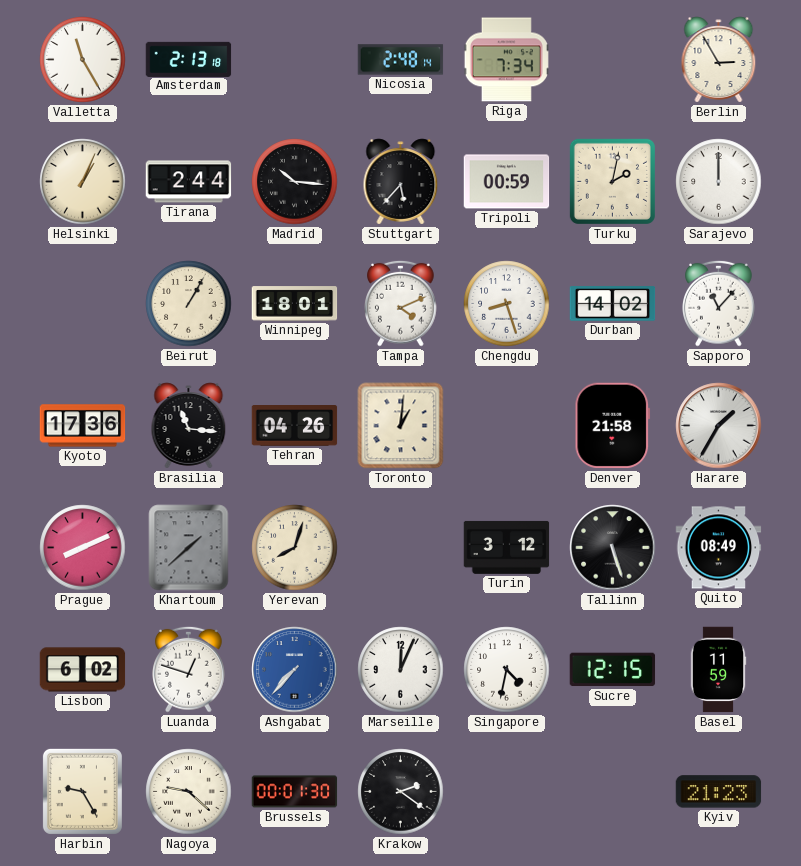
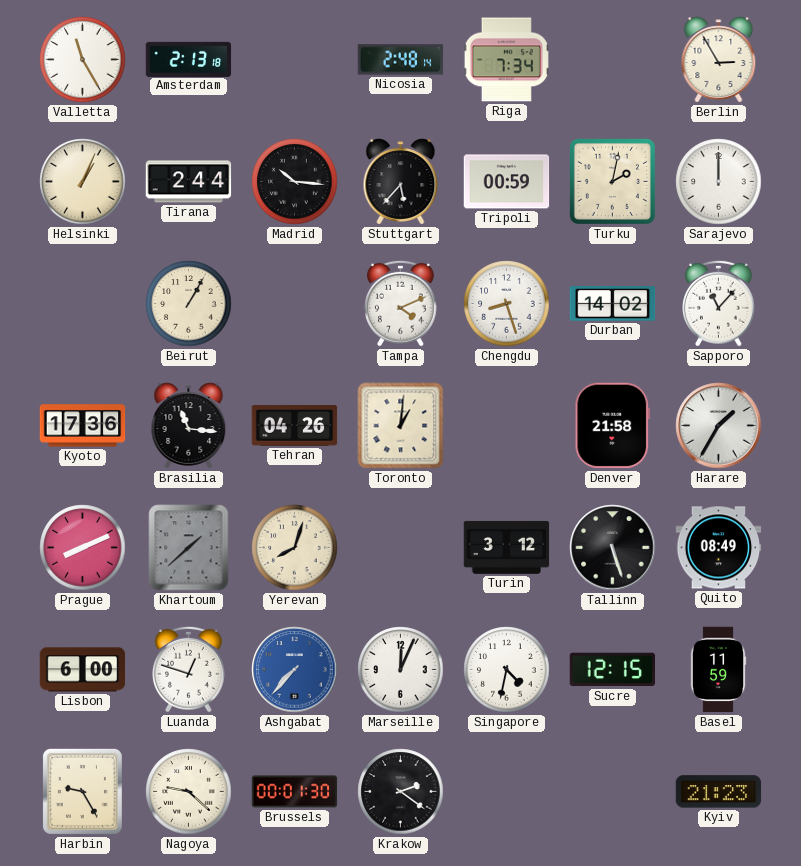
Winnipeg: 18:01 -> none (295, 304)
Lisbon: 6:02 -> 6:00 (83, 670)
